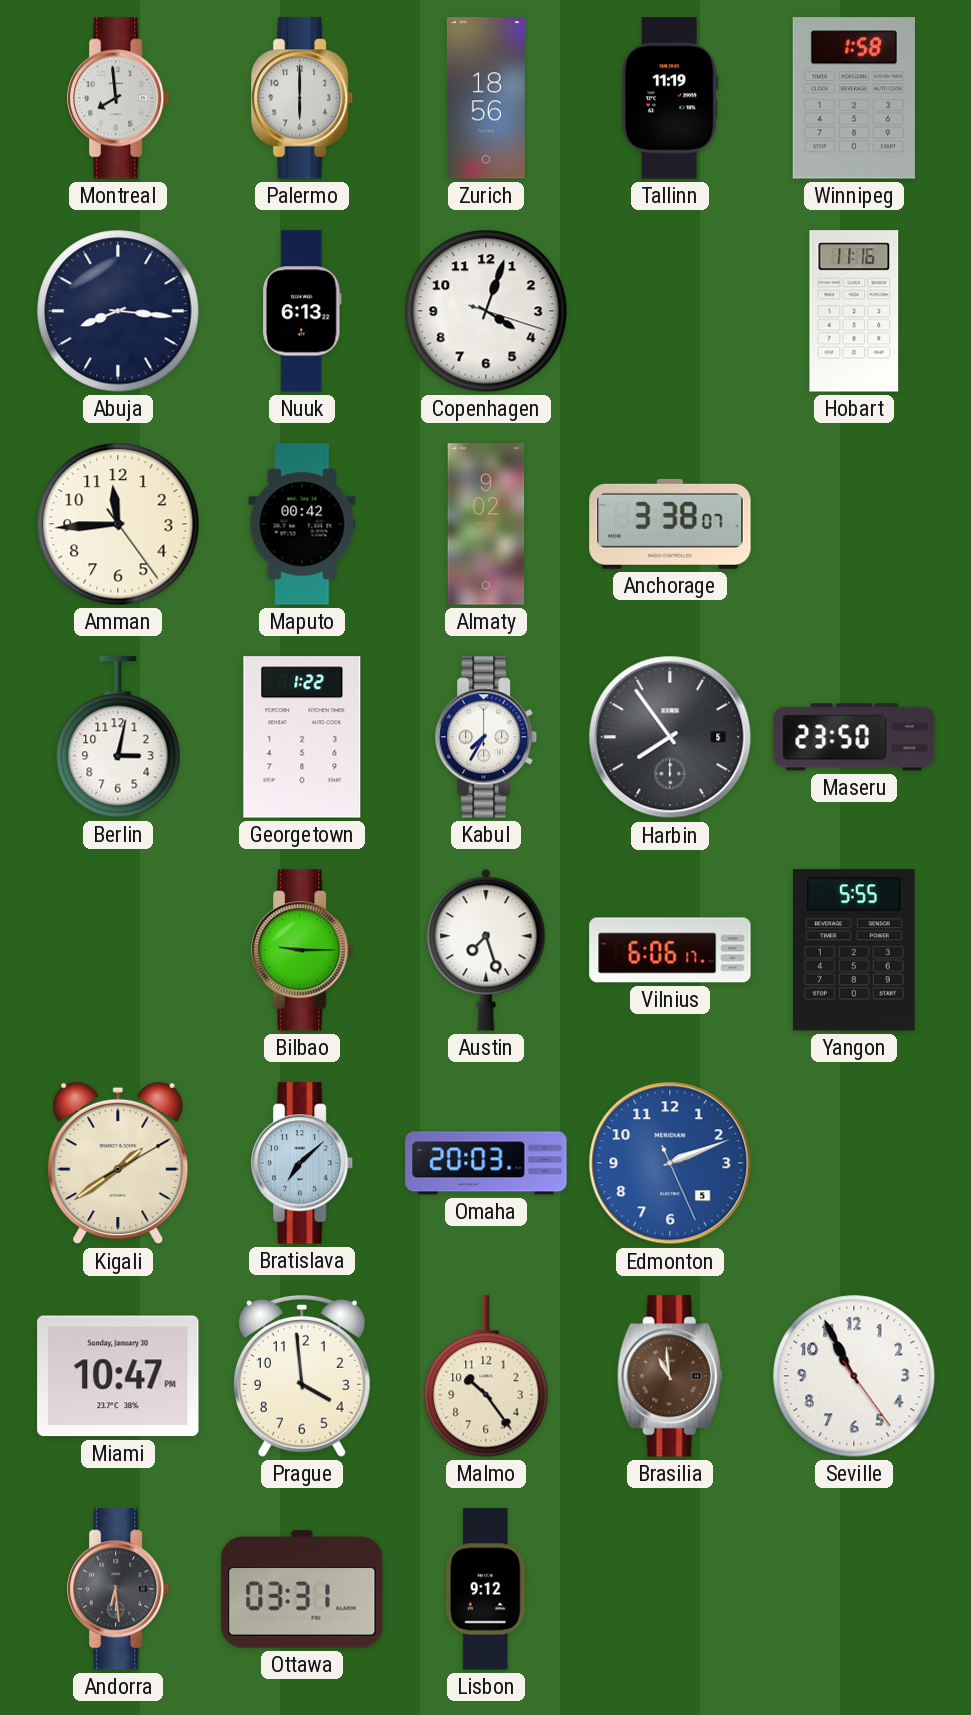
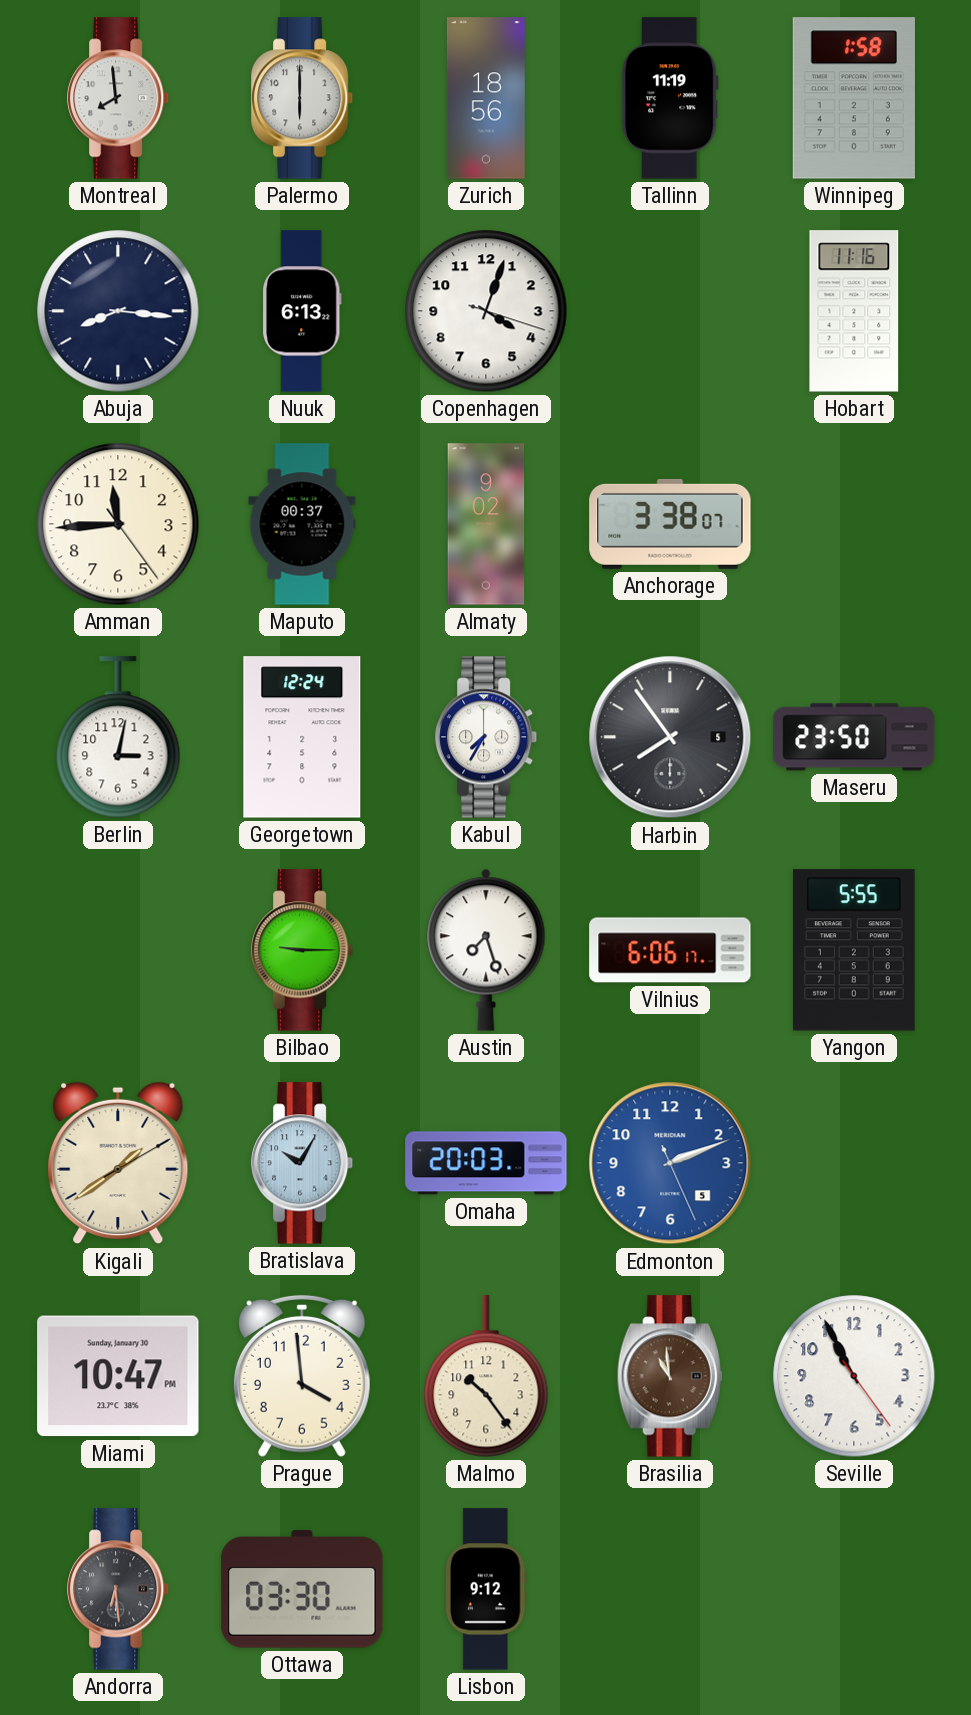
Maputo: 00:42 -> 00:37 (302, 524)
Georgetown: 1:22 -> 12:24 (302, 737)
Bratislava: 7:08 -> 10:05 (303, 1163)
Ottawa: 03:31 -> 03:30 (302, 1589)
